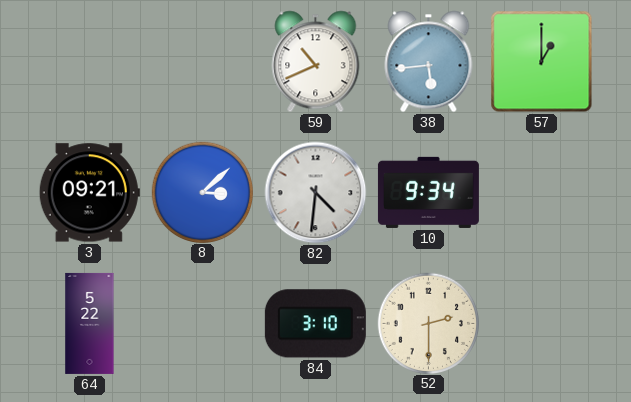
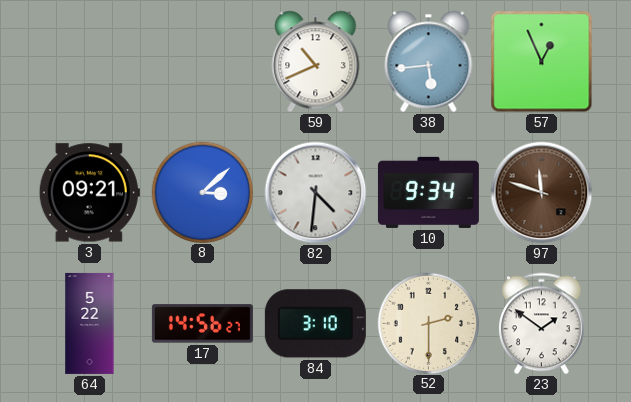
57: 1:00 -> 12:56 (542, 62)
97: none -> 11:48 (542, 193)
17: none -> 14:56 (202, 324)
23: none -> 1:51 (542, 324)
